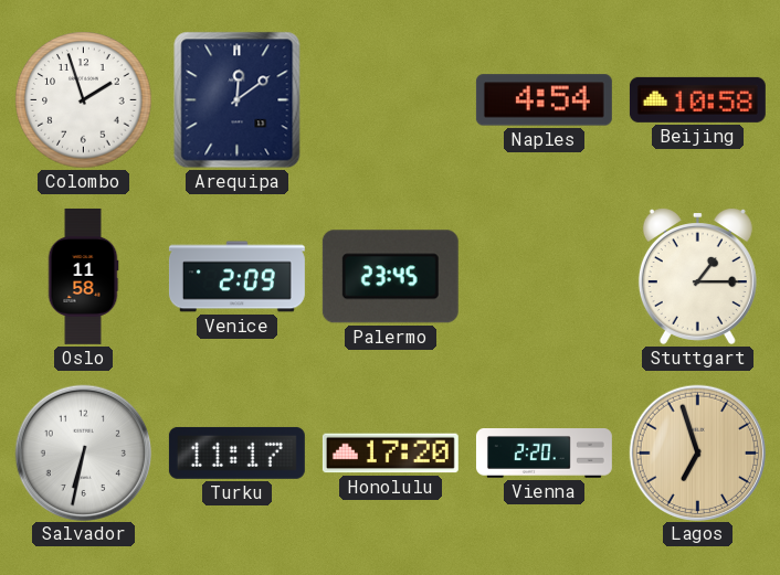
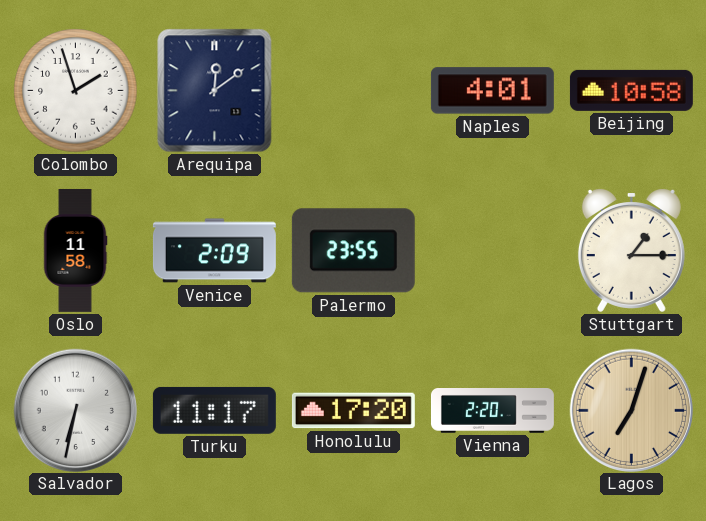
Naples: 4:54 -> 4:01 (492, 91)
Palermo: 23:45 -> 23:55 (353, 251)
Lagos: 6:57 -> 7:03 (631, 410)
